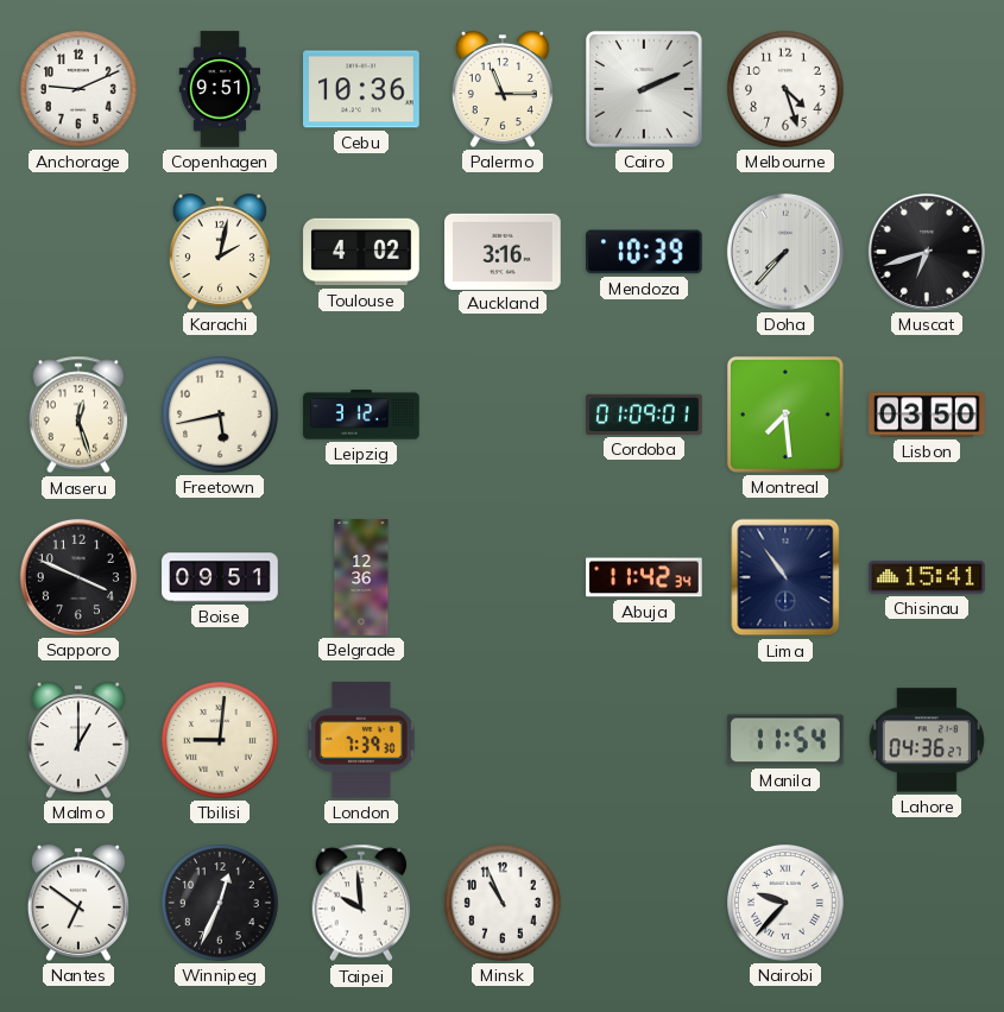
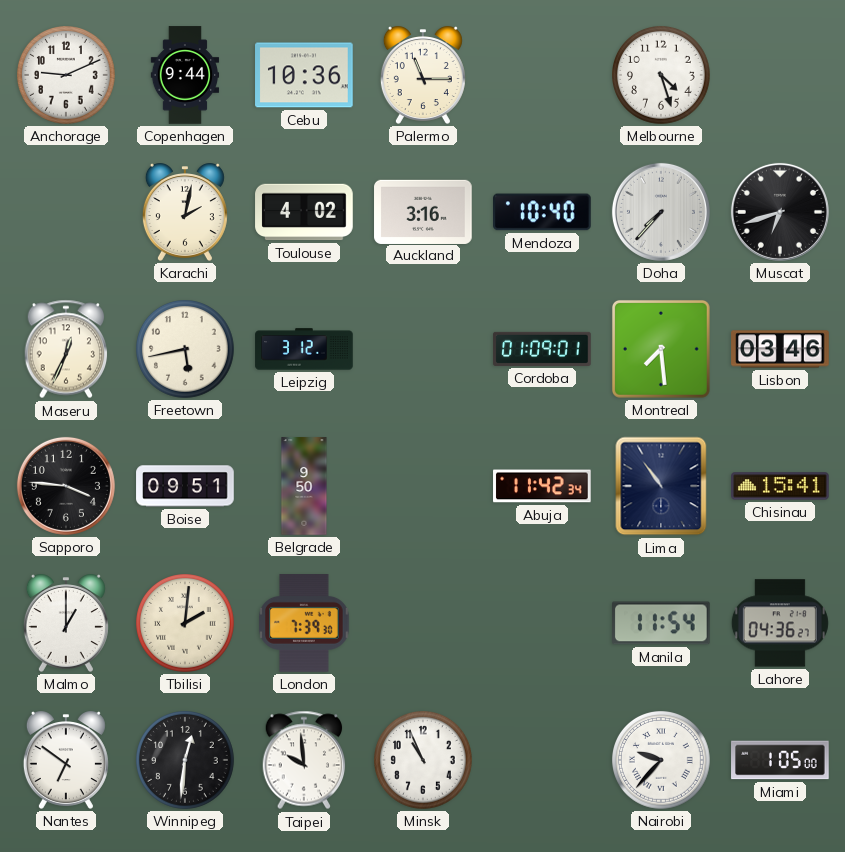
Copenhagen: 9:51 -> 9:44 (185, 75)
Cairo: 2:11 -> none (644, 89)
Mendoza: 10:39 -> 10:40 (543, 212)
Maseru: 12:27 -> 12:34 (66, 349)
Lisbon: 03:50 -> 03:46 (780, 349)
Sapporo: 3:49 -> 3:46 (66, 486)
Belgrade: 12:36 -> 9:50 (304, 486)
Tbilisi: 9:01 -> 2:01 (186, 624)
Winnipeg: 12:34 -> 12:31 (186, 761)
Miami: none -> 1:05 (780, 760)
